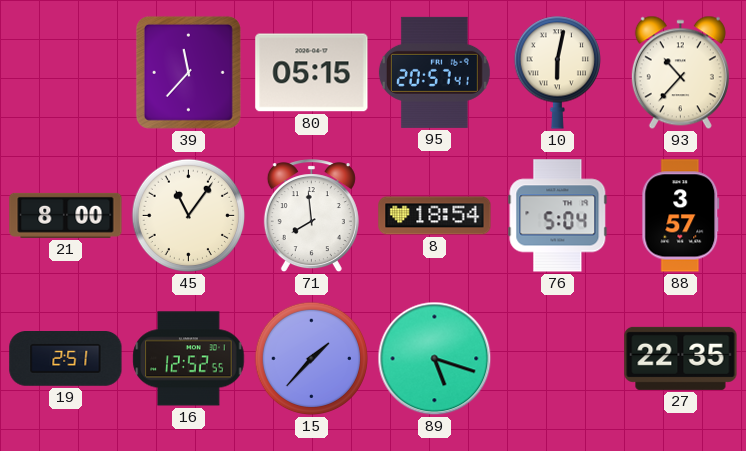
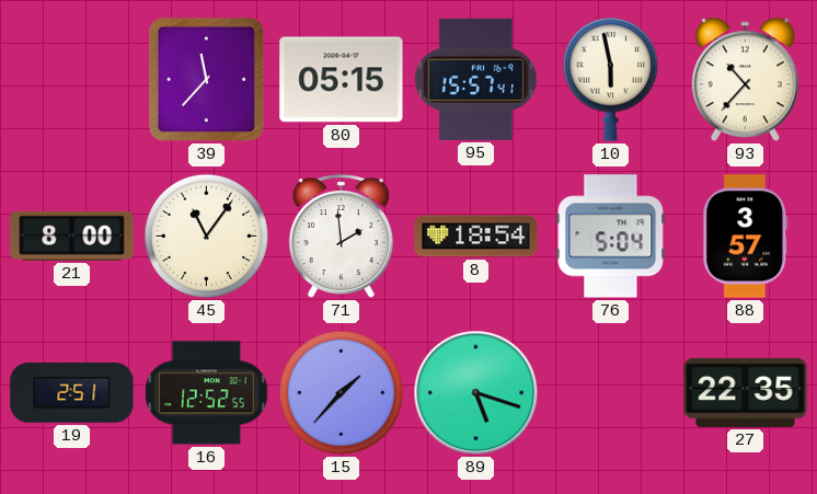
95: 20:57 -> 15:57 (475, 79)
10: 6:02 -> 5:58 (610, 79)
71: 7:59 -> 1:59 (341, 237)
